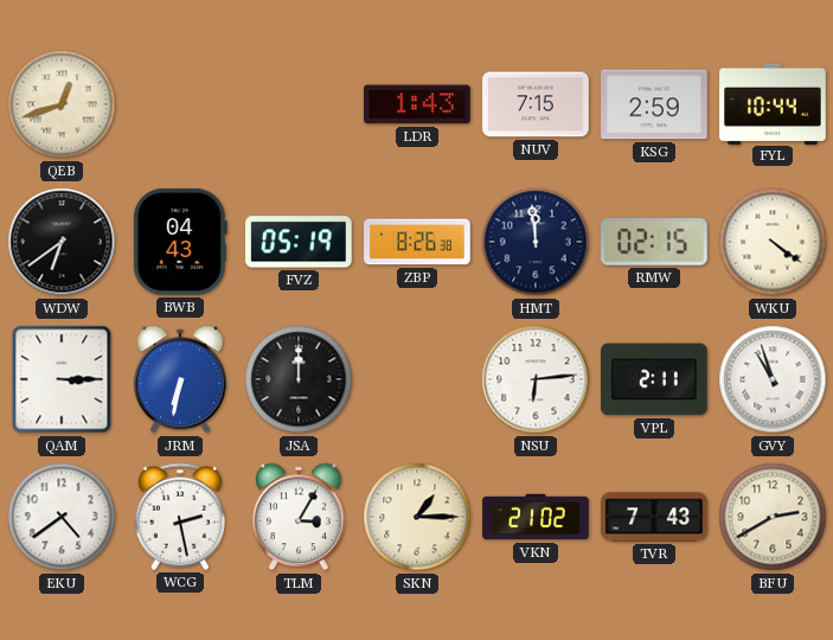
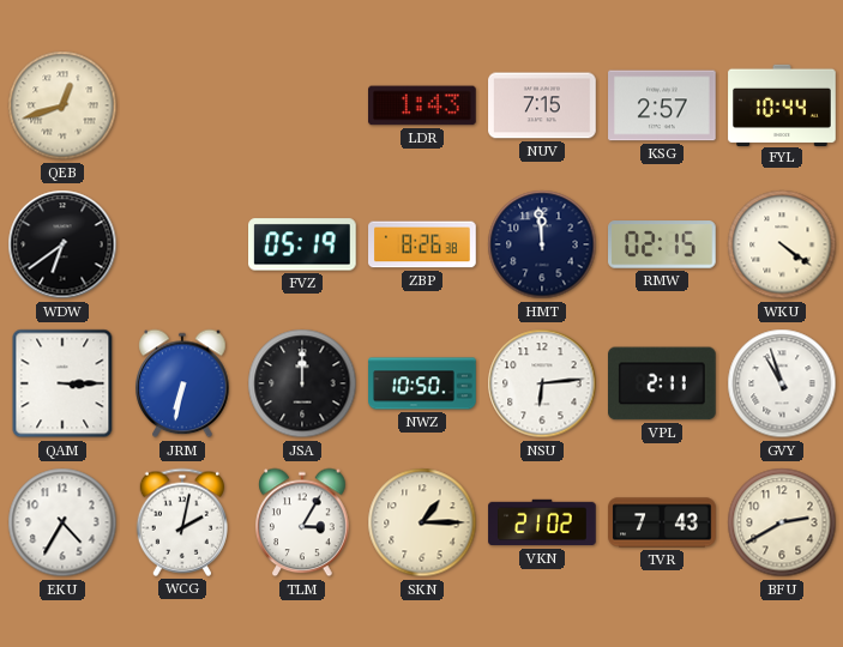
KSG: 2:59 -> 2:57 (662, 105)
BWB: 04:43 -> none (180, 243)
NWZ: none -> 10:50 (422, 383)
EKU: 4:39 -> 4:35 (62, 522)
WCG: 2:28 -> 2:02 (181, 522)
